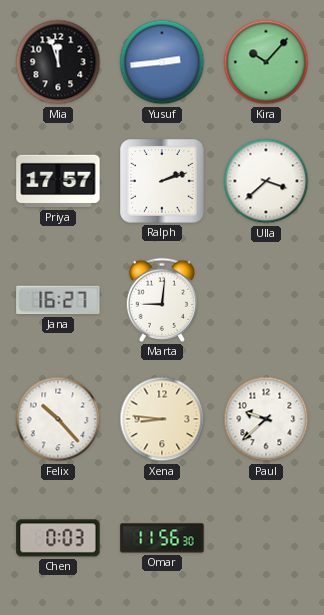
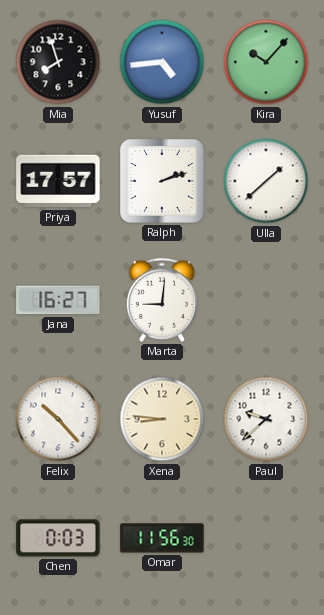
Mia: 11:57 -> 7:57 (58, 62)
Yusuf: 2:44 -> 4:44 (162, 62)
Ulla: 3:38 -> 1:38 (266, 181)
